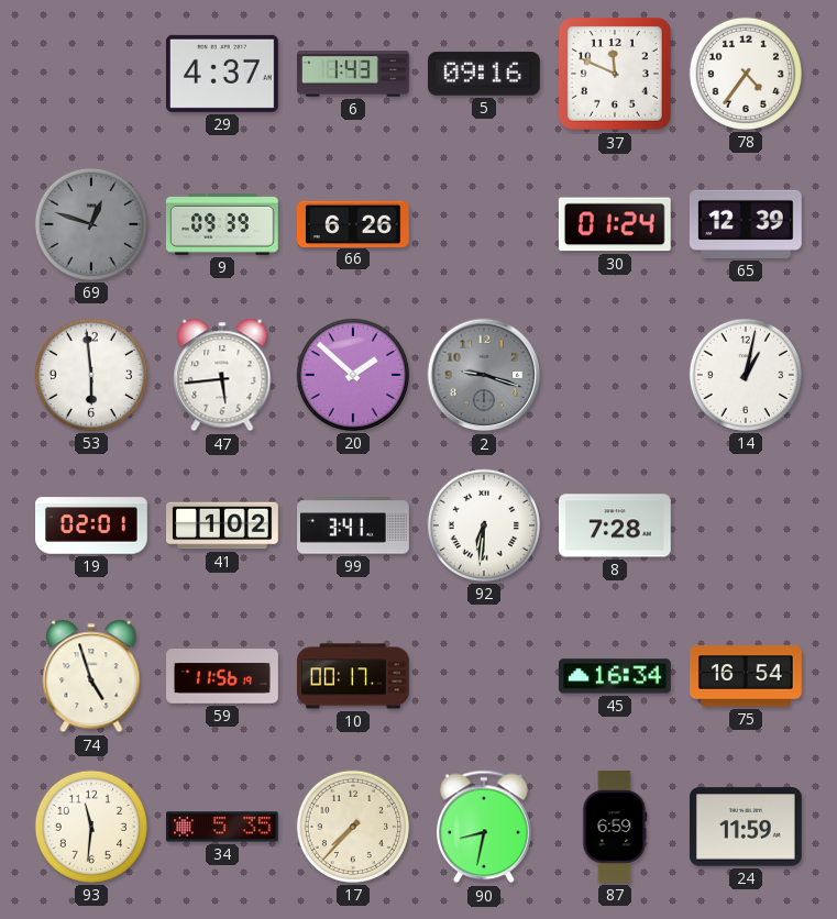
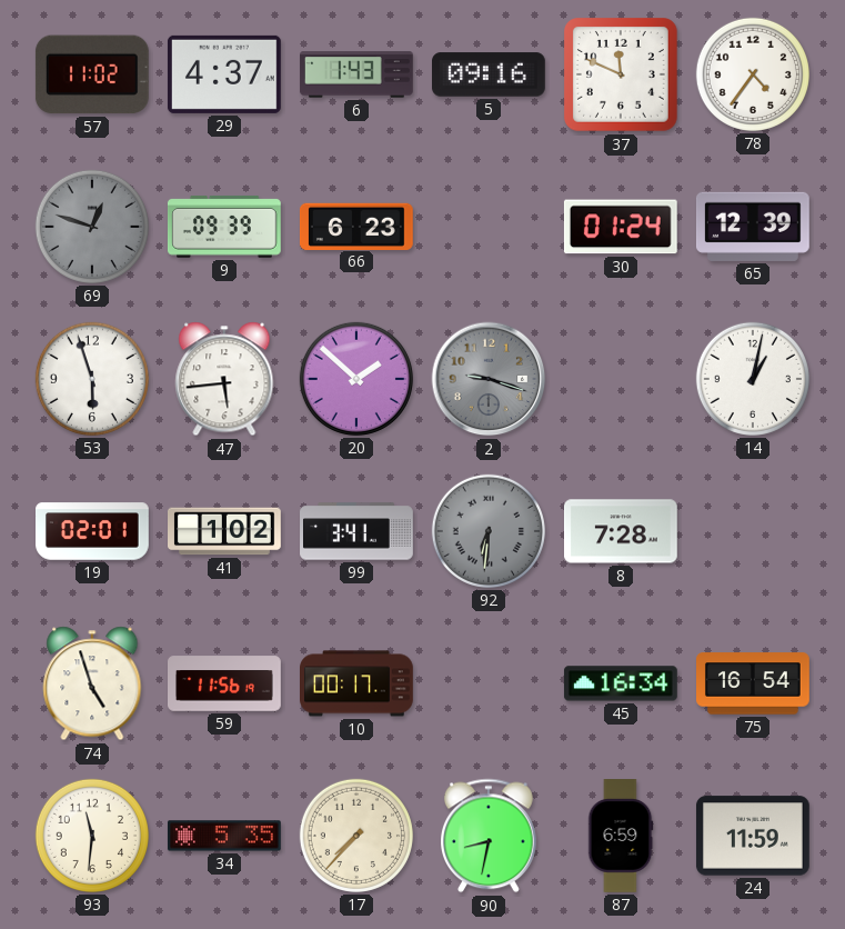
57: none -> 11:02 (92, 74)
66: 6:26 -> 6:23 (356, 226)
53: 5:59 -> 5:57 (92, 379)
92 dial: white -> grey (489, 531)
